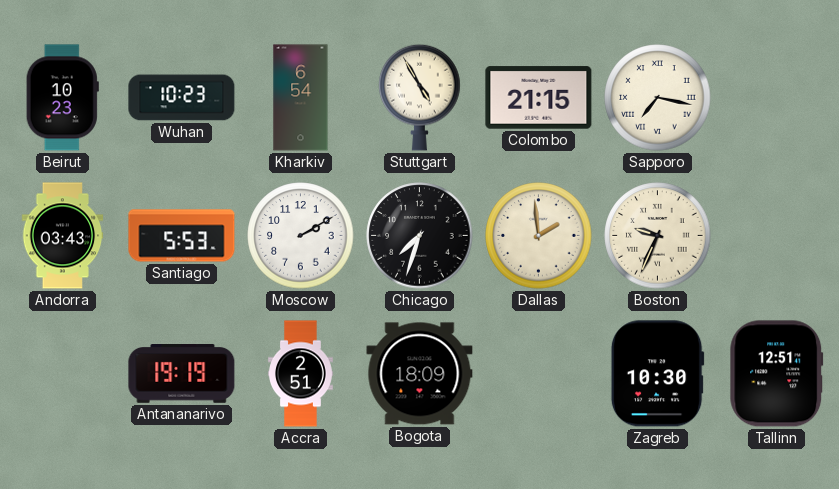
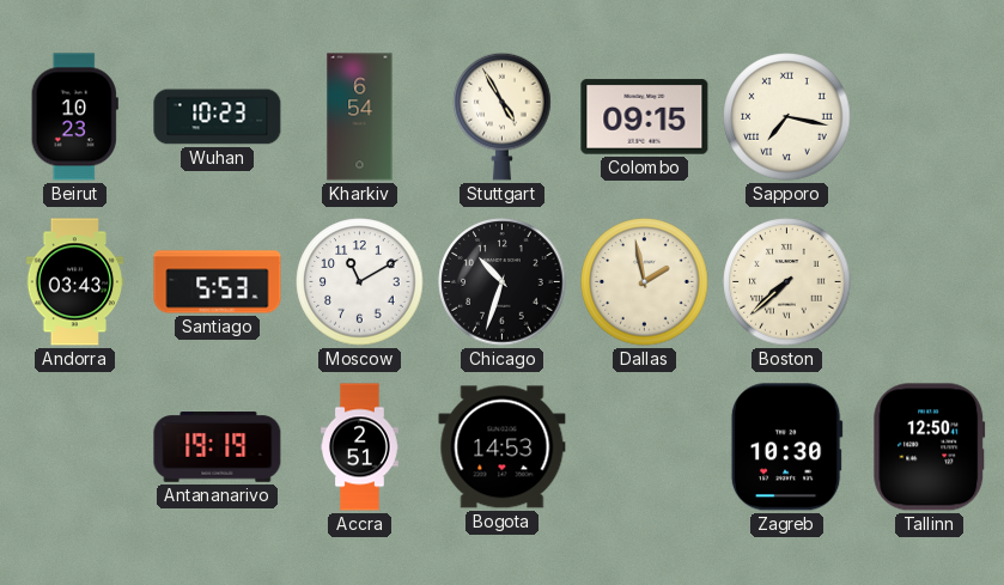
Colombo: 21:15 -> 09:15 (645, 117)
Moscow: 2:10 -> 11:10 (360, 282)
Chicago: 7:33 -> 10:33 (503, 282)
Dallas: 1:59 -> 1:58 (645, 282)
Boston: 9:34 -> 7:38 (787, 282)
Bogota: 18:09 -> 14:53 (503, 447)
Tallinn: 12:51 -> 12:50 (930, 447)
